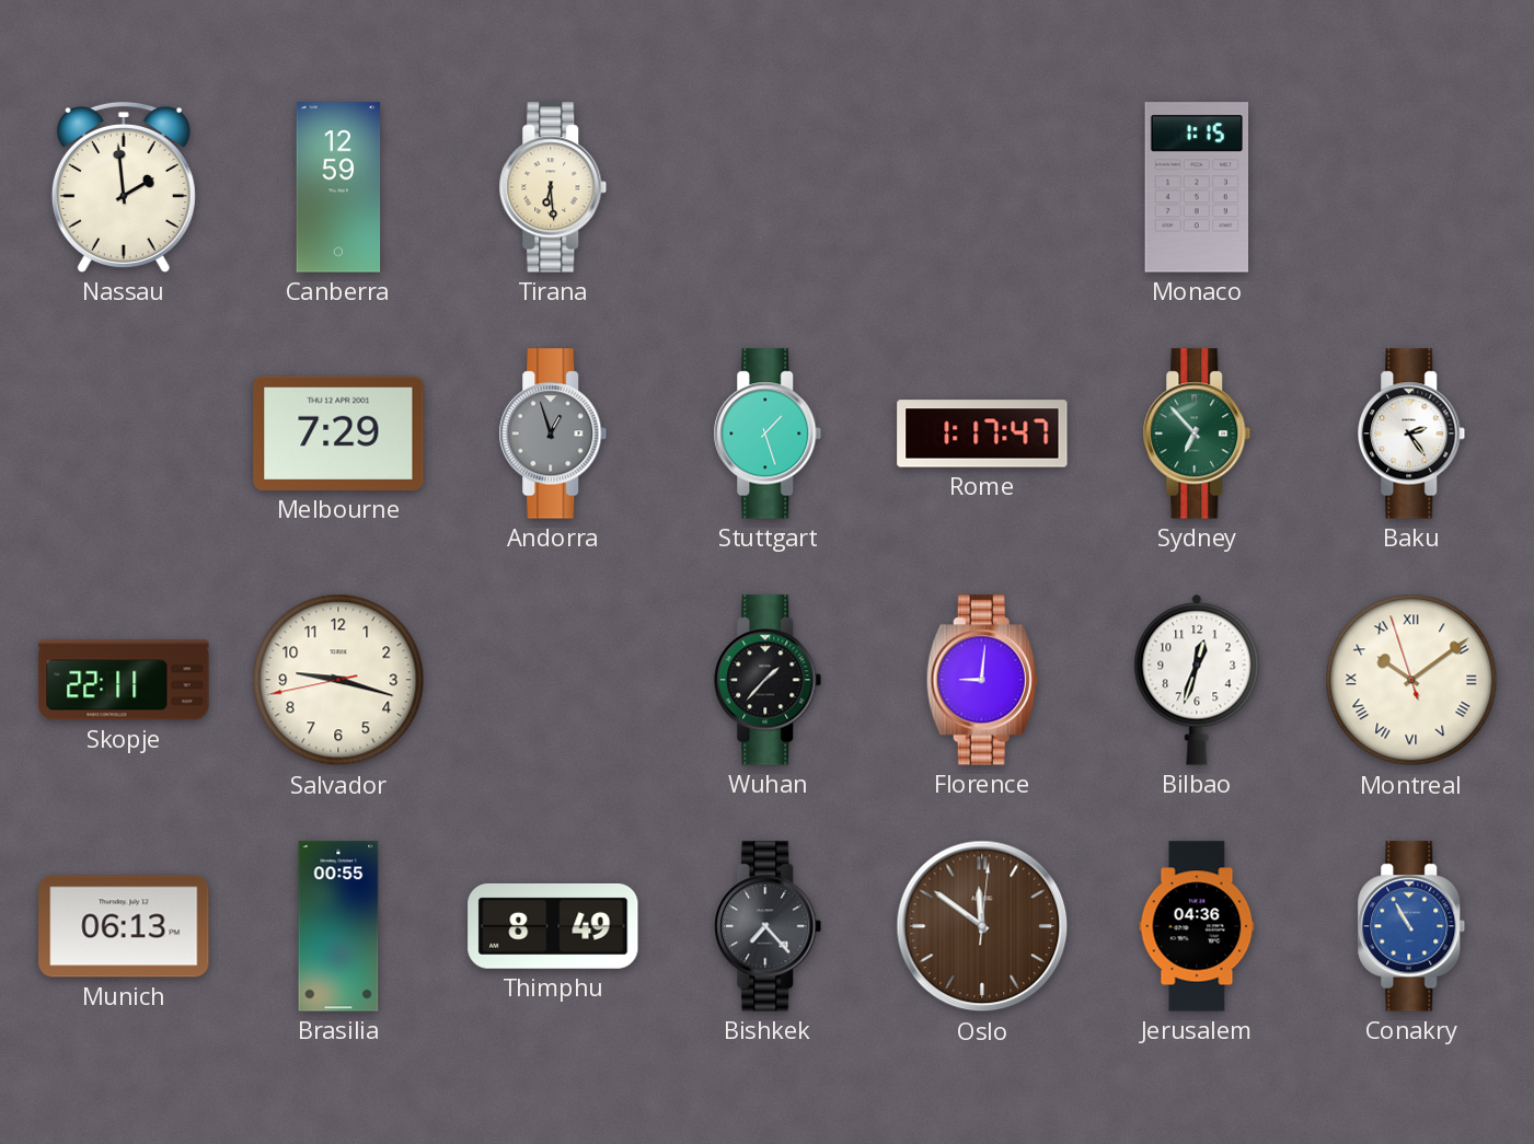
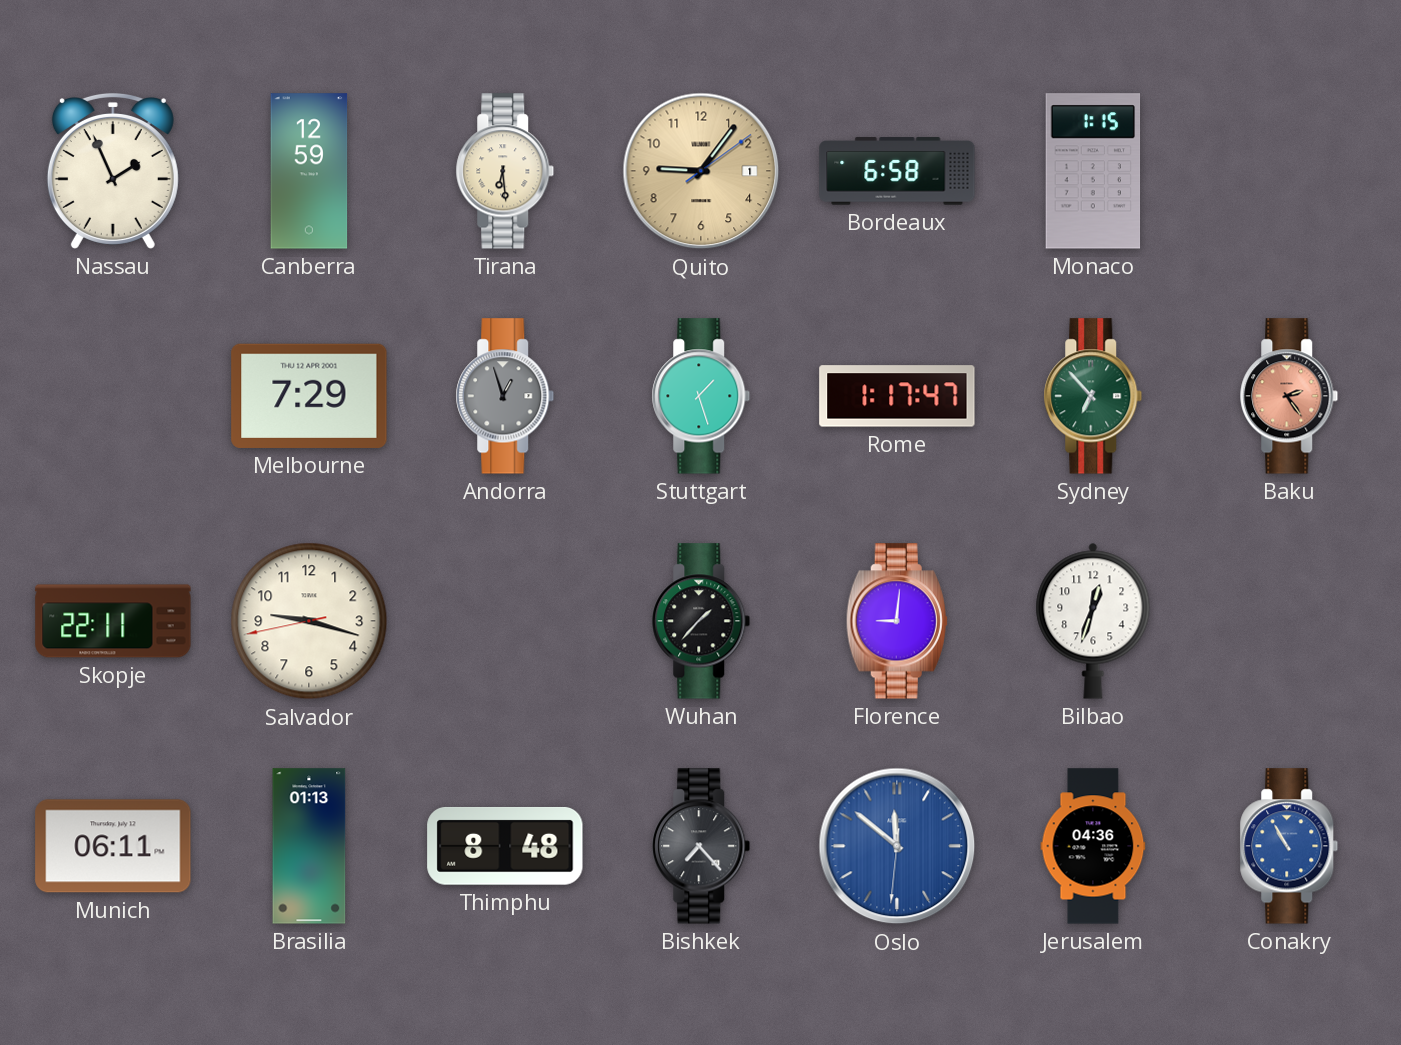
Nassau: 1:59 -> 1:56 (113, 171)
Quito: none -> 9:06 (701, 171)
Bordeaux: none -> 6:58 (897, 171)
Baku dial: white -> salmon (1289, 396)
Montreal: 10:08 -> none (1411, 680)
Munich: 06:13 -> 06:11 (113, 846)
Brasilia: 00:55 -> 01:13 (309, 846)
Thimphu: 8:49 -> 8:48 (505, 846)
Oslo: 11:51:01 -> 11:51:31 (897, 846)
Oslo dial: brown -> blue (897, 846)
